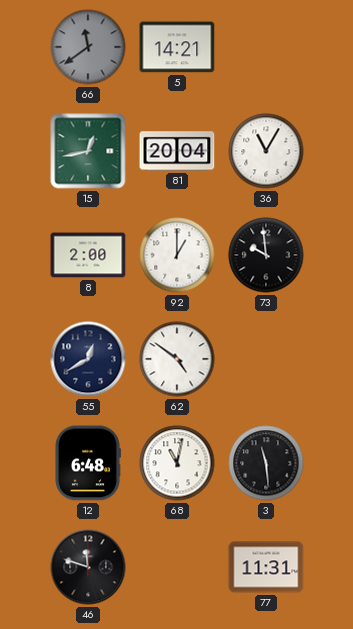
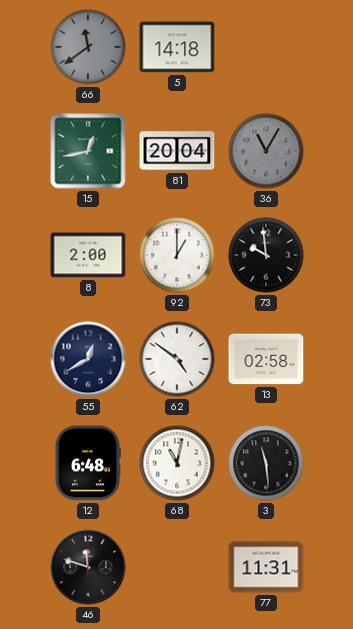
5: 14:21 -> 14:18 (177, 47)
36 dial: white -> grey (266, 151)
13: none -> 02:58 (266, 359)
